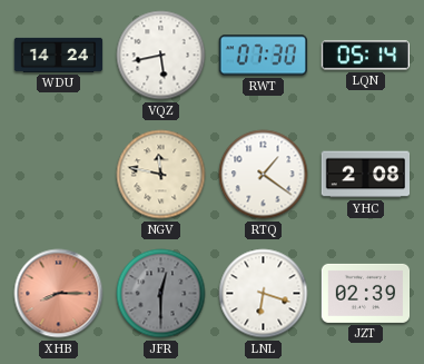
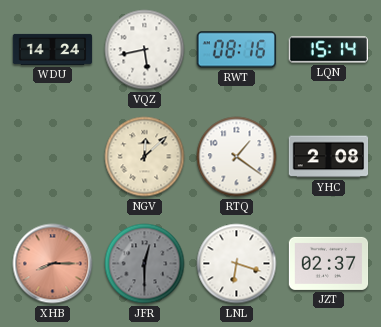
RWT: 07:30 -> 08:16 (237, 50)
LQN: 05:14 -> 15:14 (329, 50)
NGV: 11:47 -> 12:08 (145, 157)
JZT: 02:39 -> 02:37 (329, 263)
